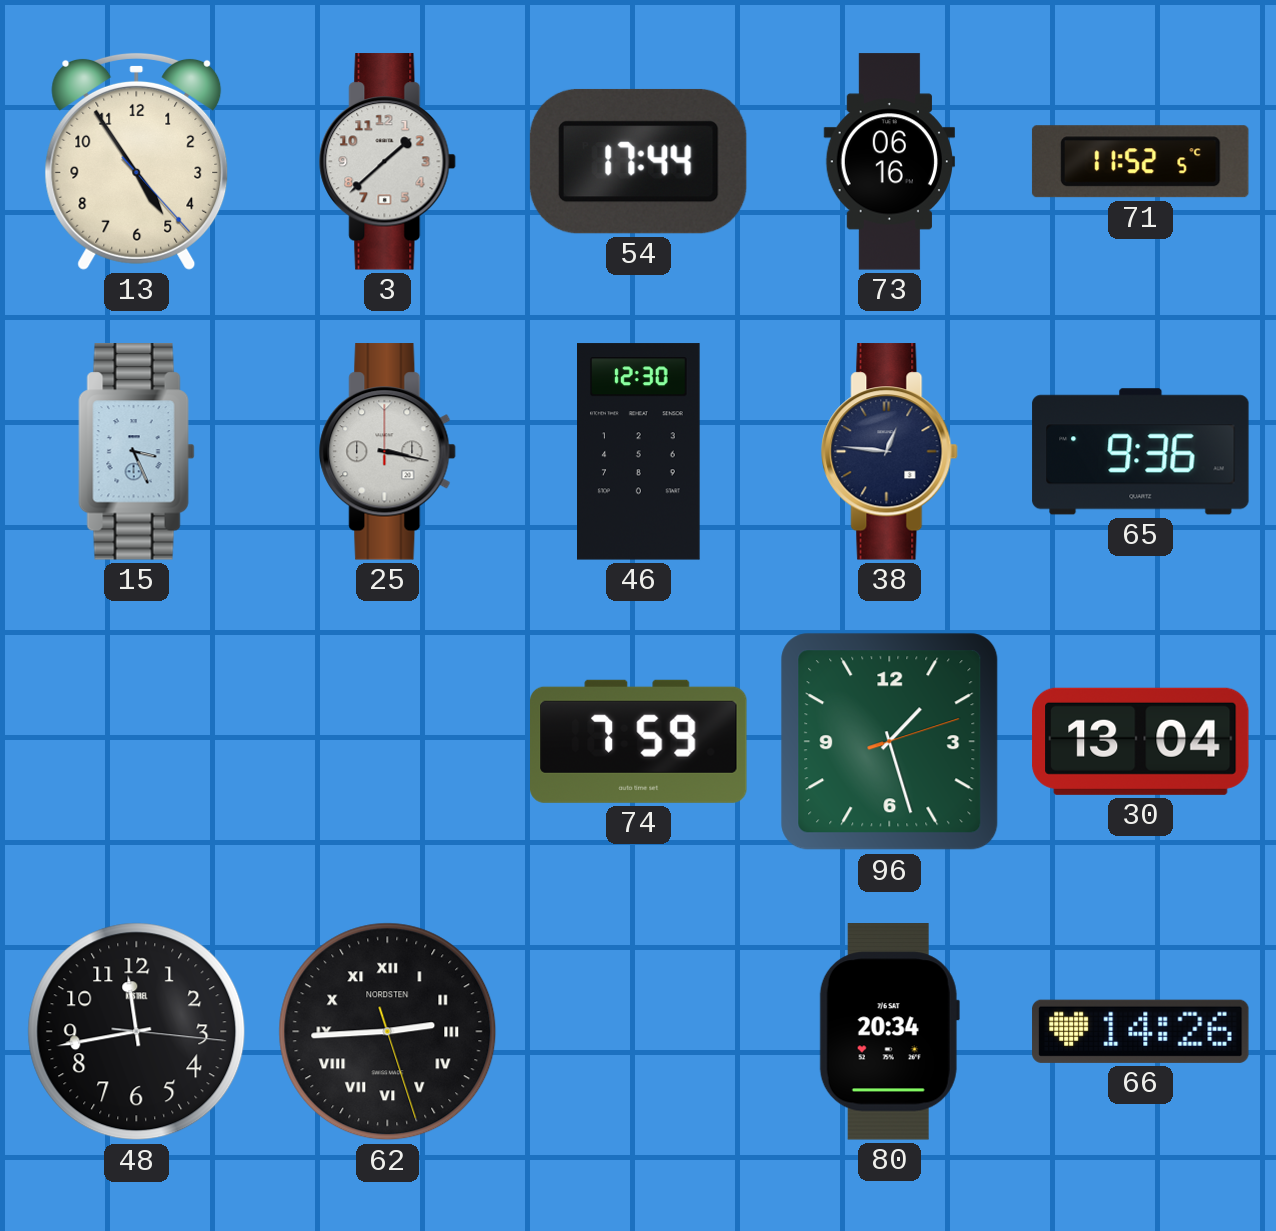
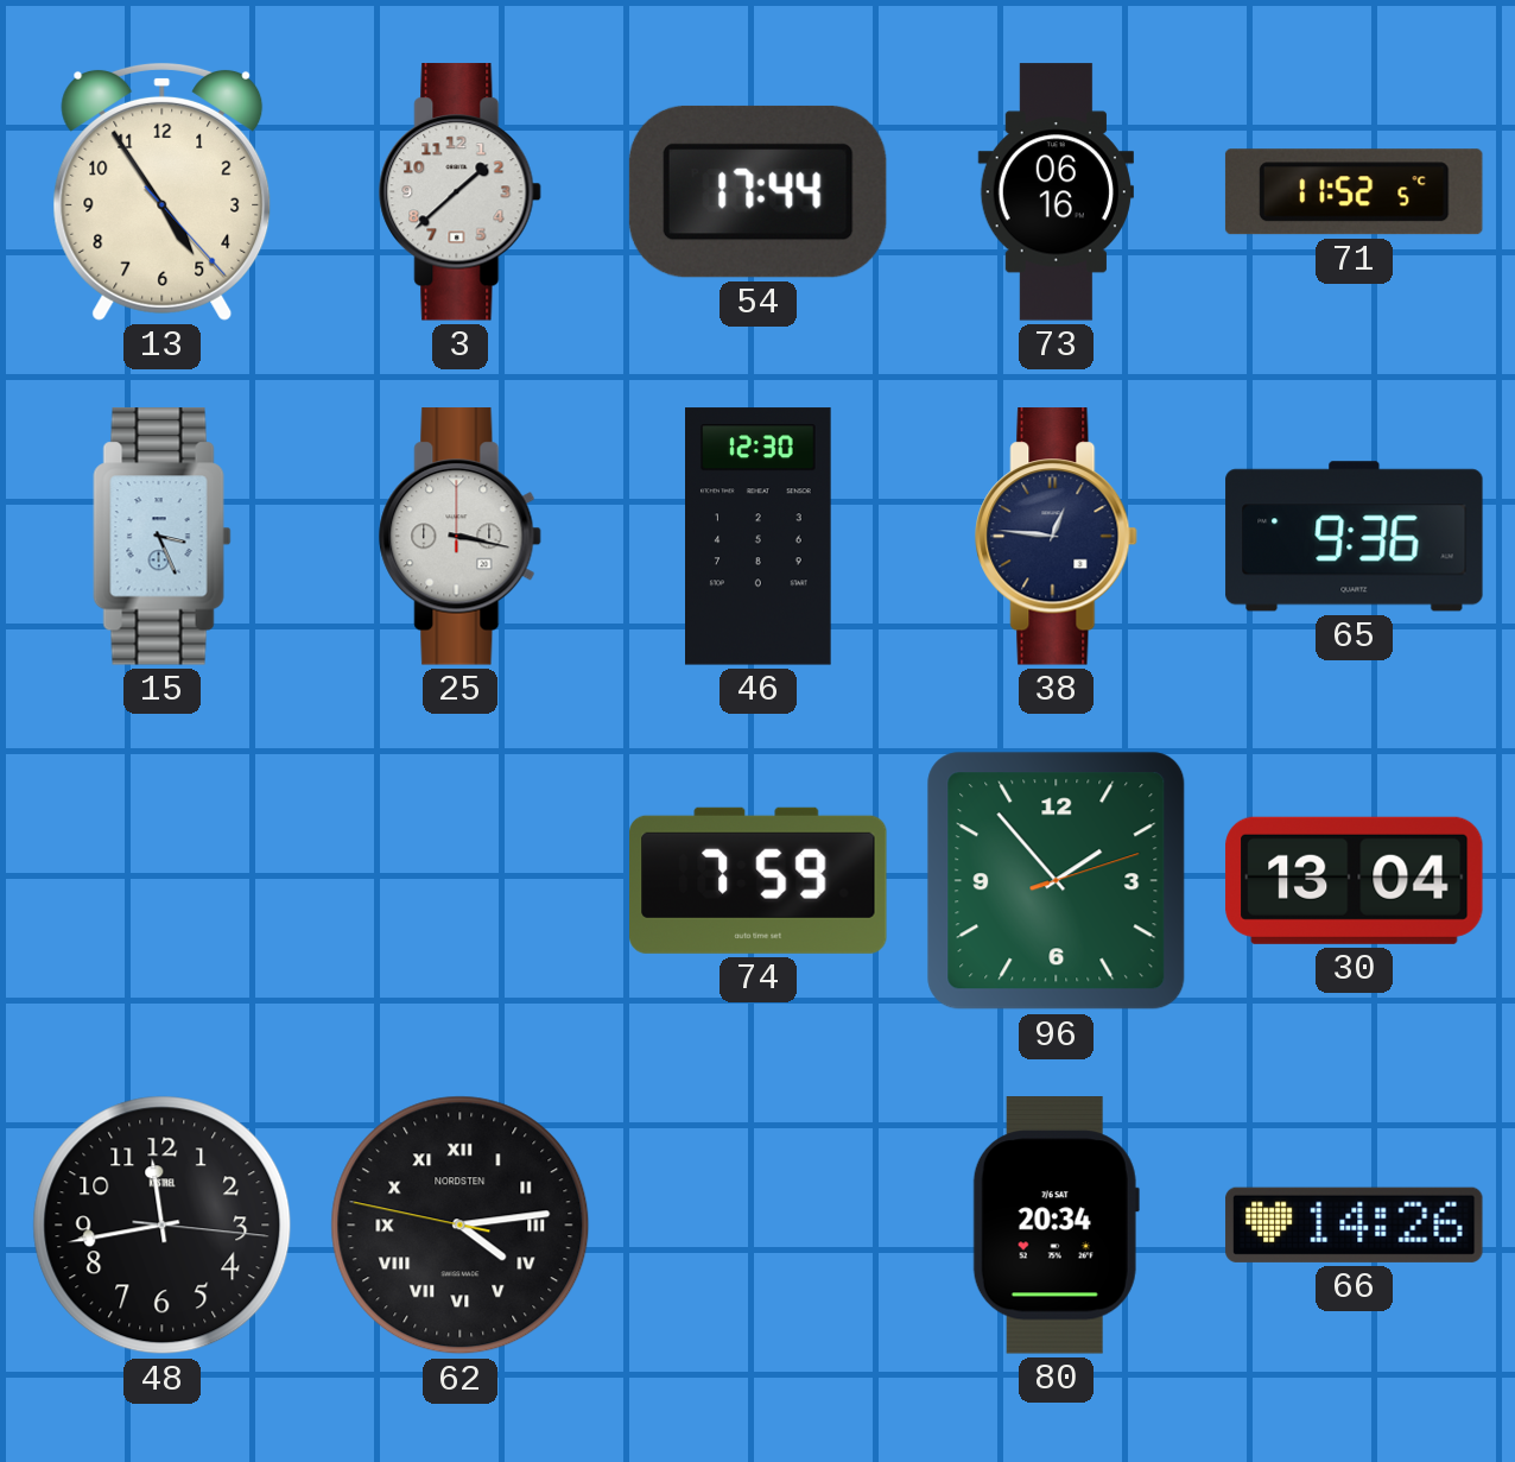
96: 1:27 -> 1:53 (1057, 881)
62: 2:44 -> 4:13 (461, 1226)
